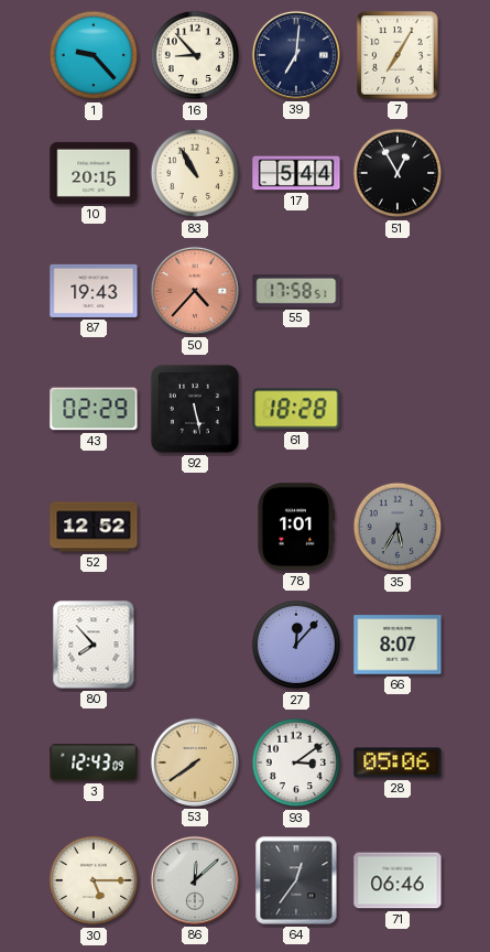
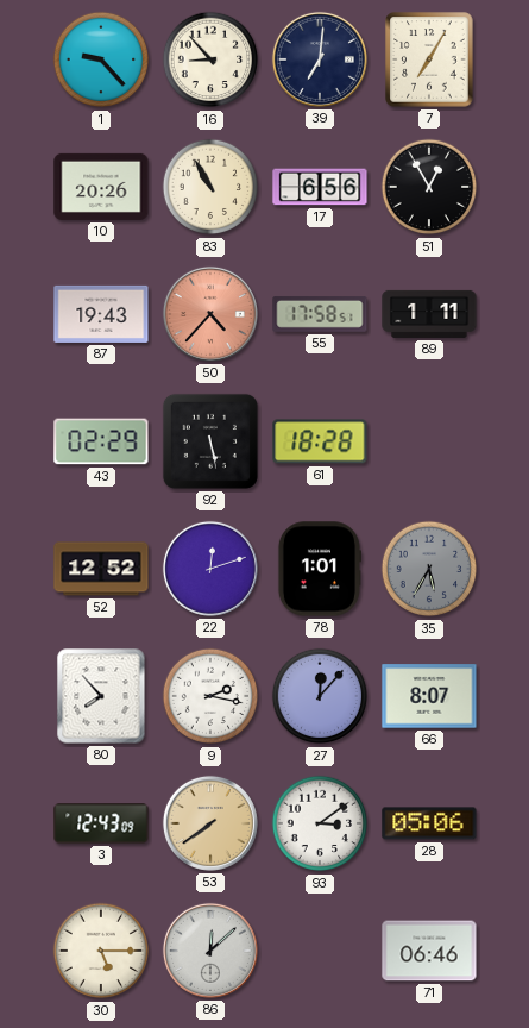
10: 20:15 -> 20:26 (101, 187)
17: 5:44 -> 6:56 (320, 187)
89: none -> 1:11 (429, 314)
22: none -> 12:12 (210, 569)
9: none -> 2:17 (210, 696)
64: 12:36 -> none (296, 880)
